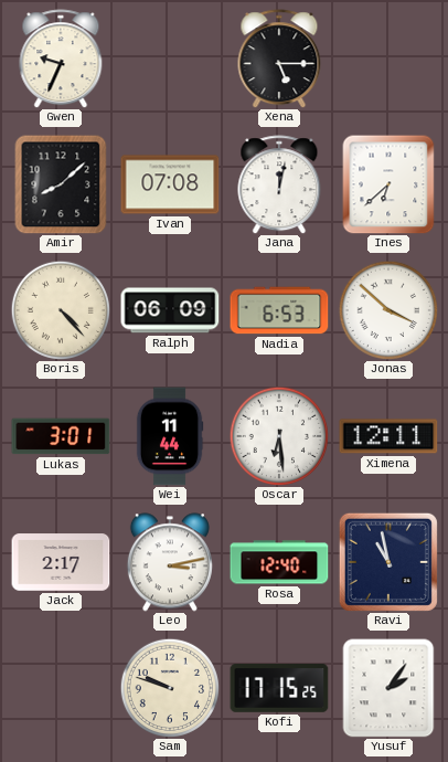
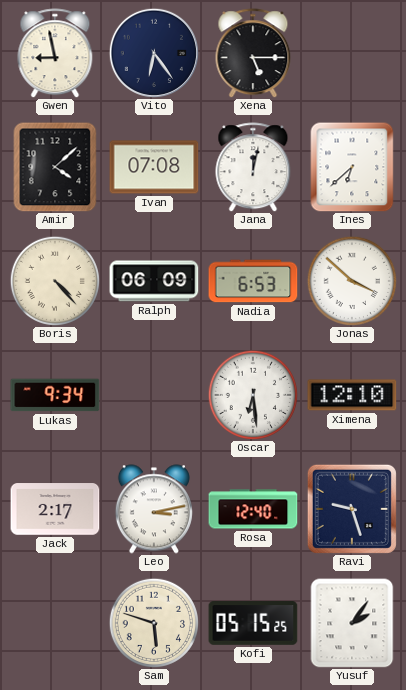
Gwen: 9:34 -> 8:58 (55, 53)
Vito: none -> 6:24 (154, 53)
Amir: 8:08 -> 4:08 (55, 167)
Lukas: 3:01 -> 9:34 (55, 395)
Wei: 11:44 -> none (170, 436)
Ximena: 12:11 -> 12:10 (352, 395)
Ravi: 10:58 -> 9:27 (352, 509)
Sam: 9:48 -> 5:48 (153, 622)
Kofi: 17:15 -> 05:15 (253, 623)
